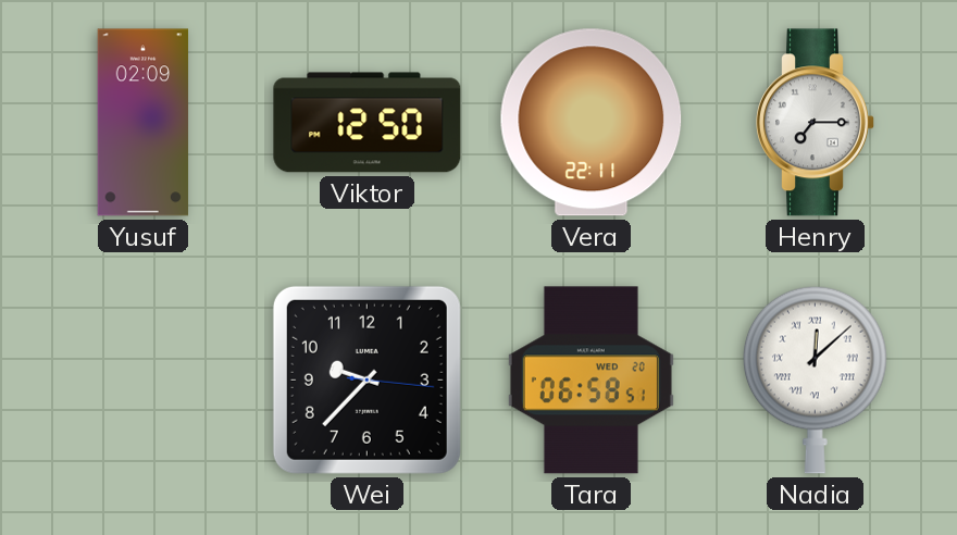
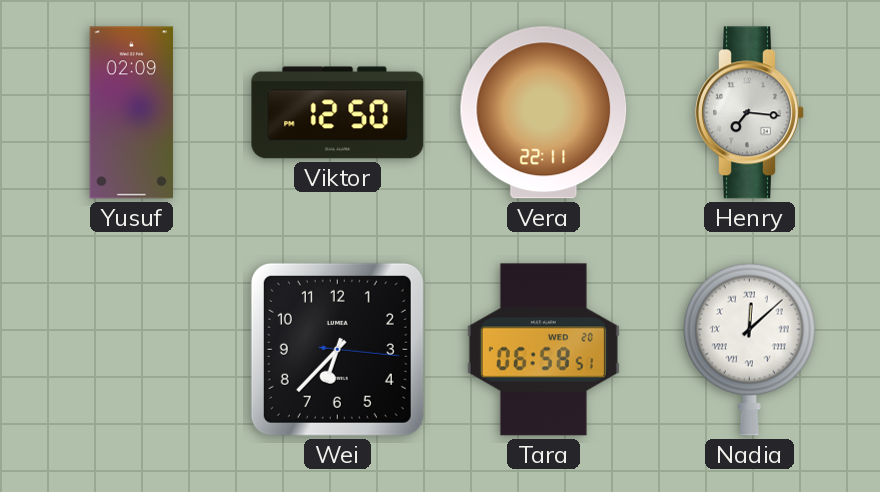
Henry: 7:15 -> 7:16 (750, 113)
Wei: 9:37 -> 6:37 (337, 349)
